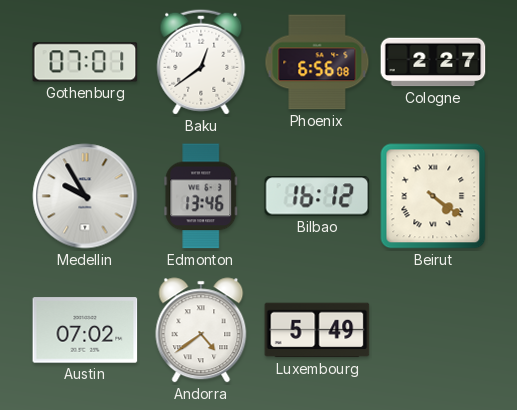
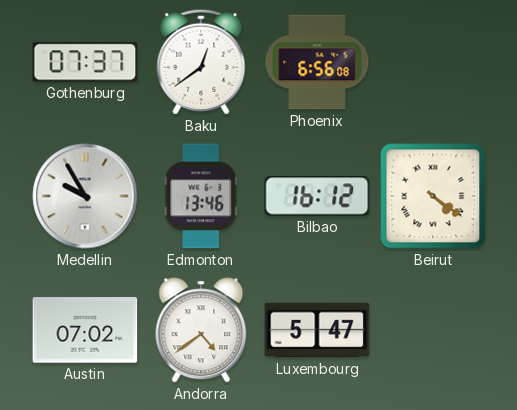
Gothenburg: 07:01 -> 07:37 (85, 62)
Cologne: 2:27 -> none (433, 62)
Luxembourg: 5:49 -> 5:47 (317, 330)
